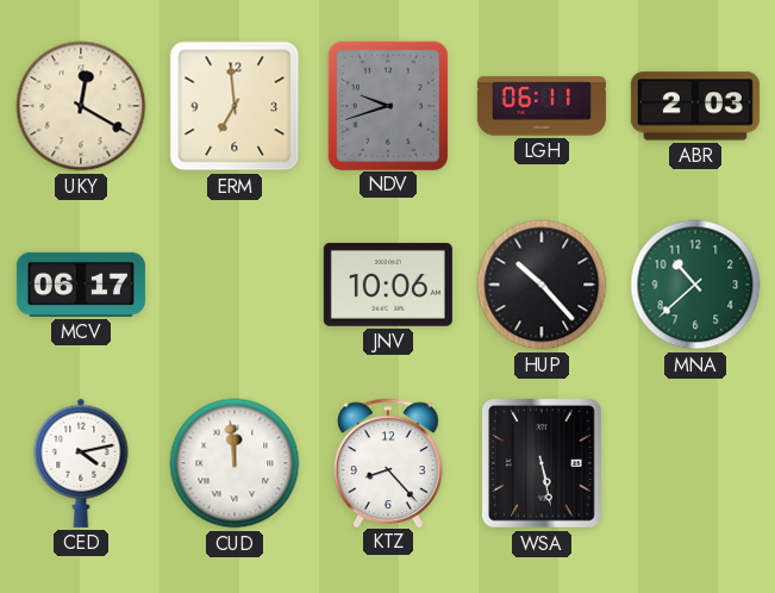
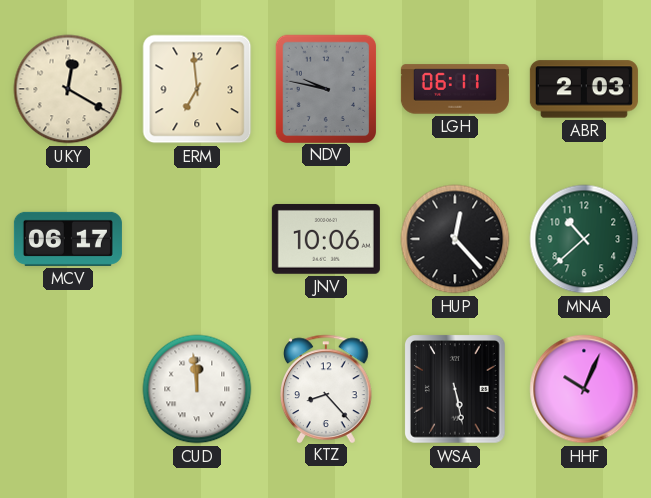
NDV: 9:42 -> 9:47 (325, 88)
HUP: 10:23 -> 12:23 (455, 239)
CED: 4:13 -> none (81, 463)
HHF: none -> 10:04 (584, 389)
